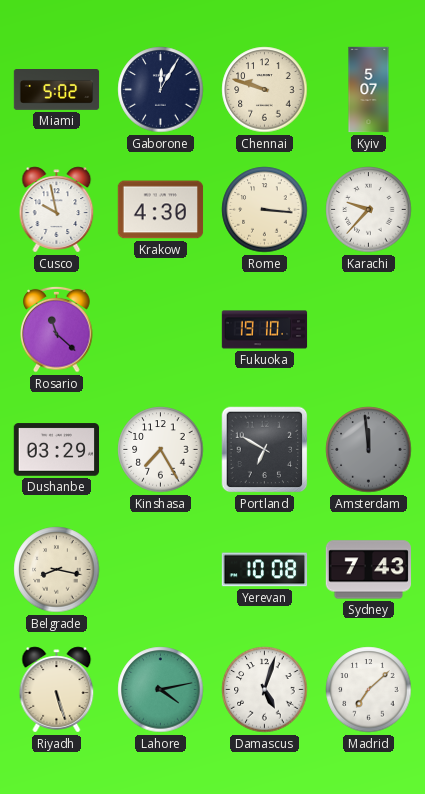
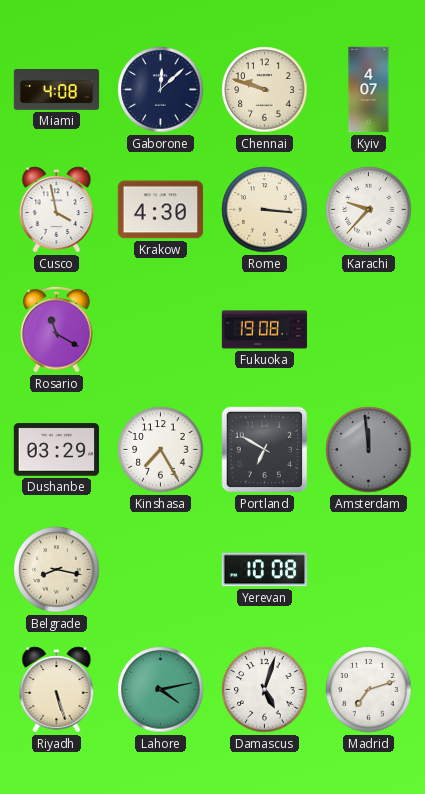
Miami: 5:02 -> 4:08 (57, 90)
Gaborone: 12:05 -> 12:08 (161, 90)
Kyiv: 5:07 -> 4:07 (369, 90)
Cusco: 9:58 -> 3:58 (57, 210)
Rosario: 11:22 -> 11:20 (57, 329)
Fukuoka: 19:10 -> 19:08 (265, 330)
Sydney: 7:43 -> none (368, 570)
Madrid: 7:08 -> 7:12 (369, 690)
